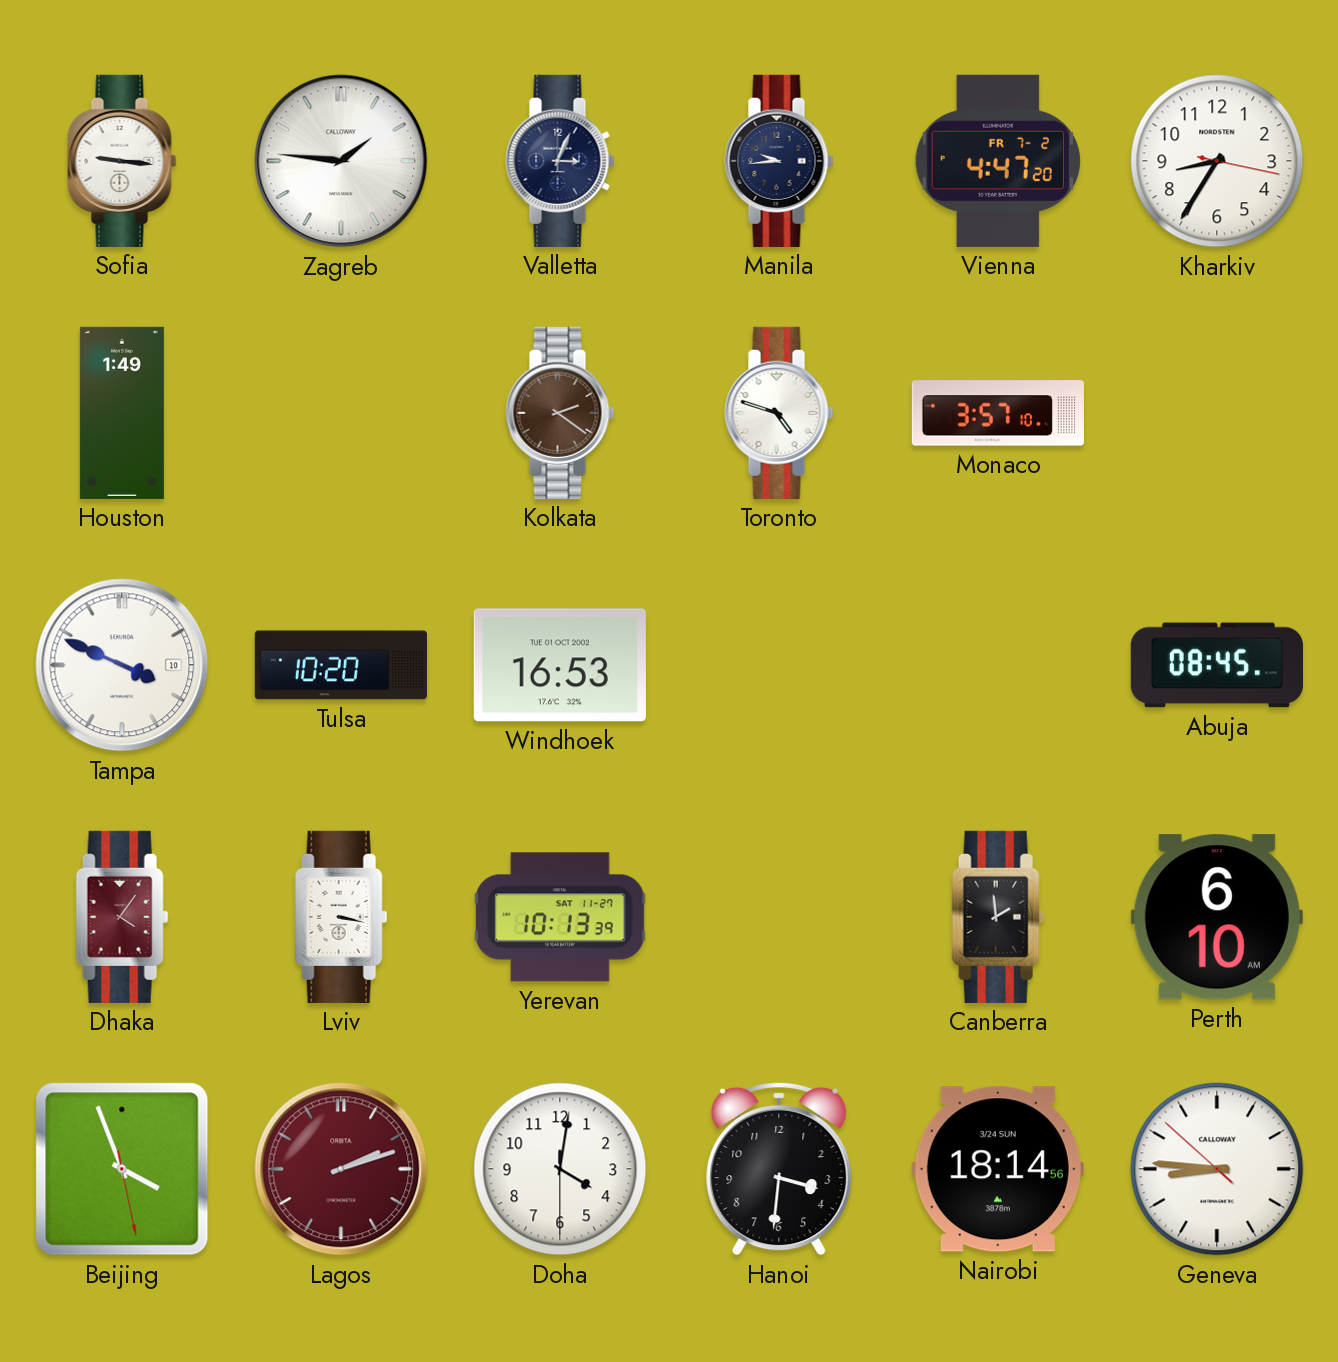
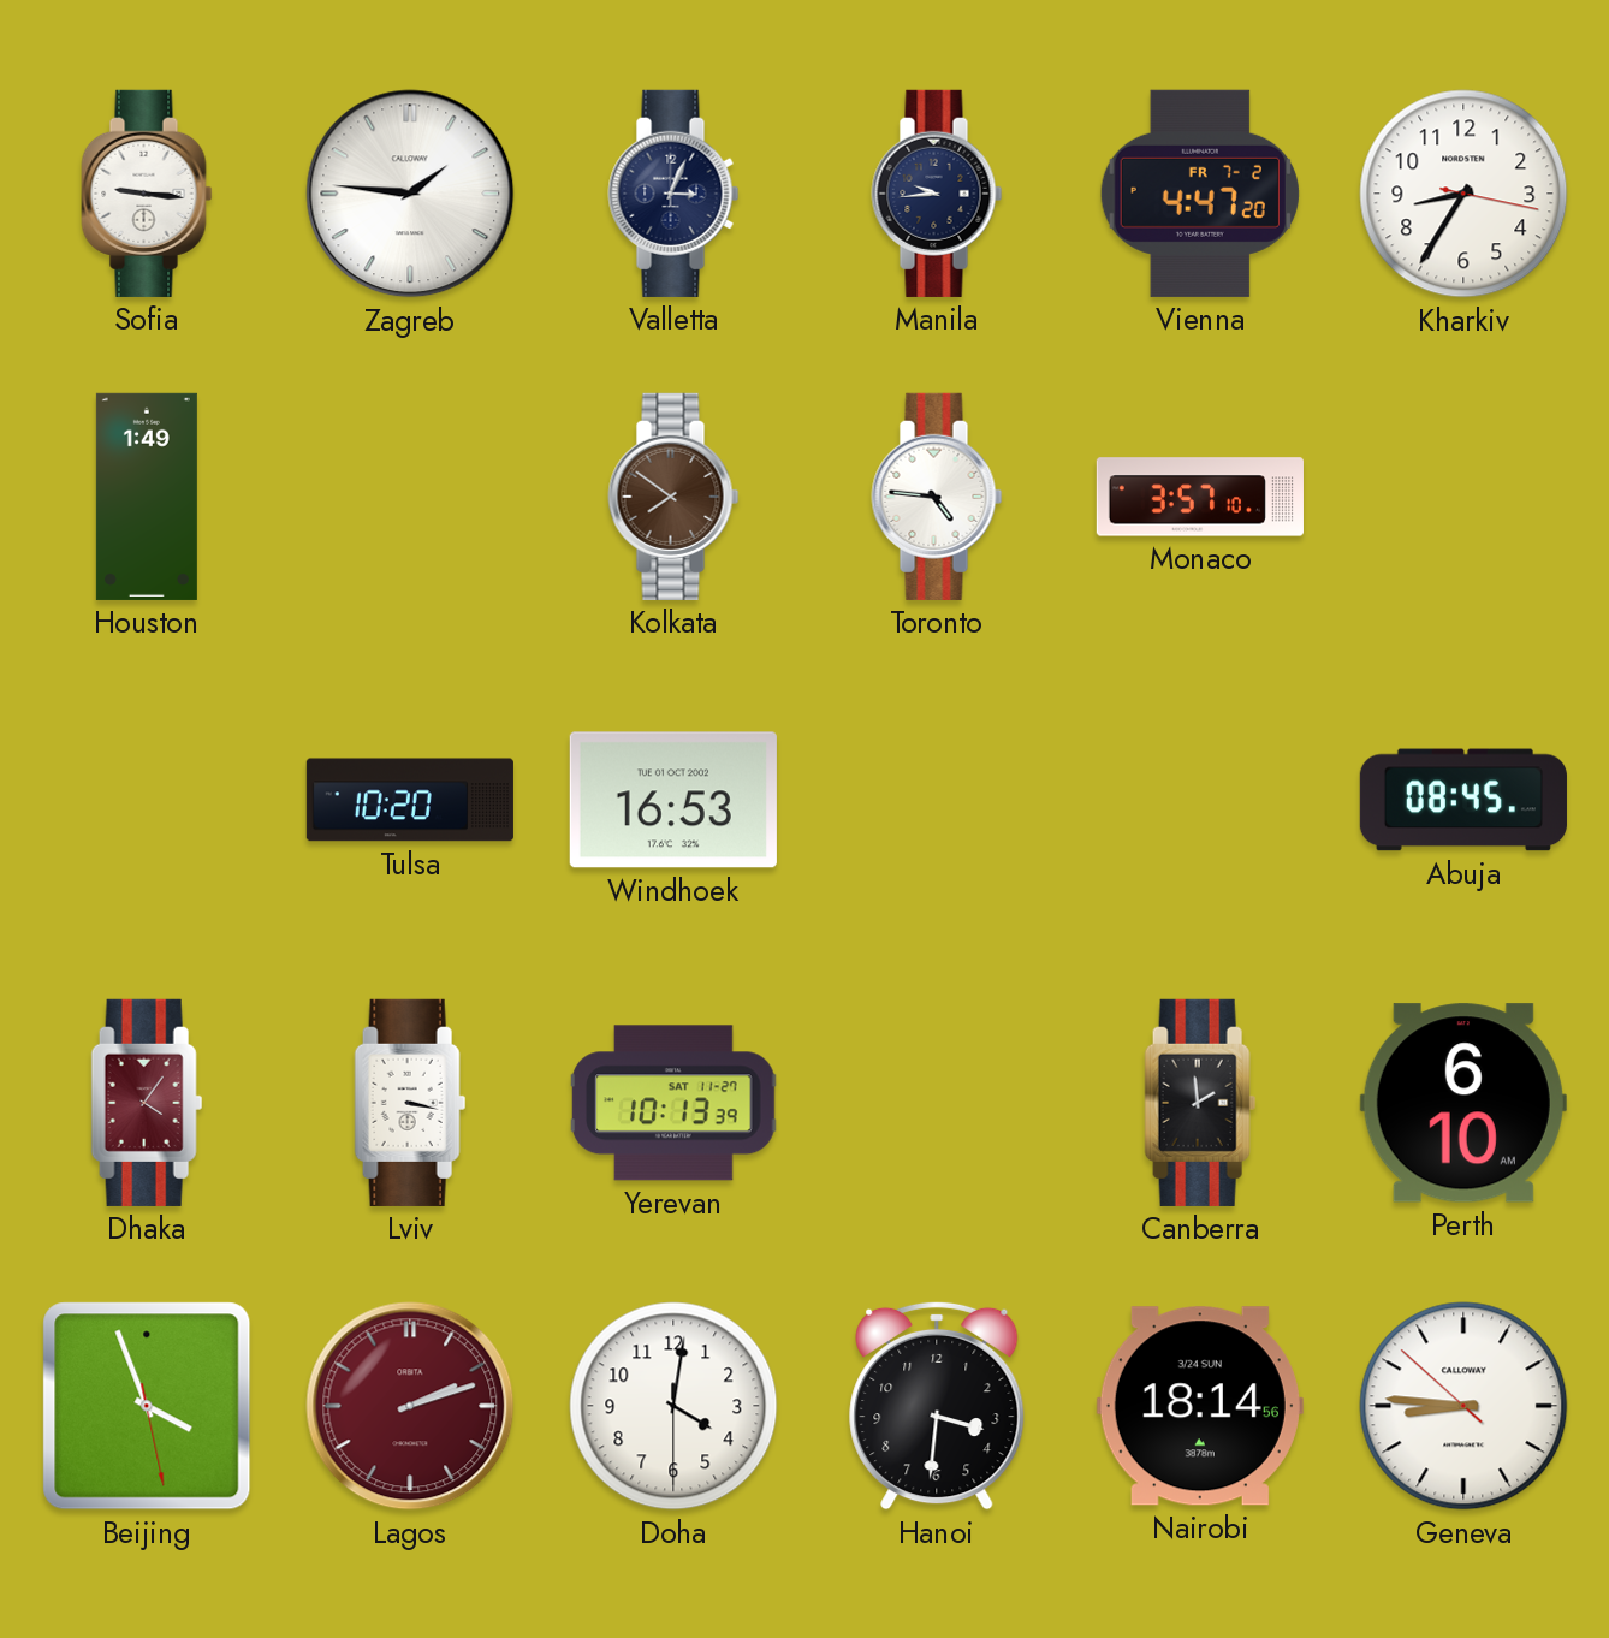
Kolkata: 2:21 -> 7:51 (673, 497)
Toronto: 4:48 -> 4:46 (937, 497)
Tampa: 3:49 -> none (122, 665)
